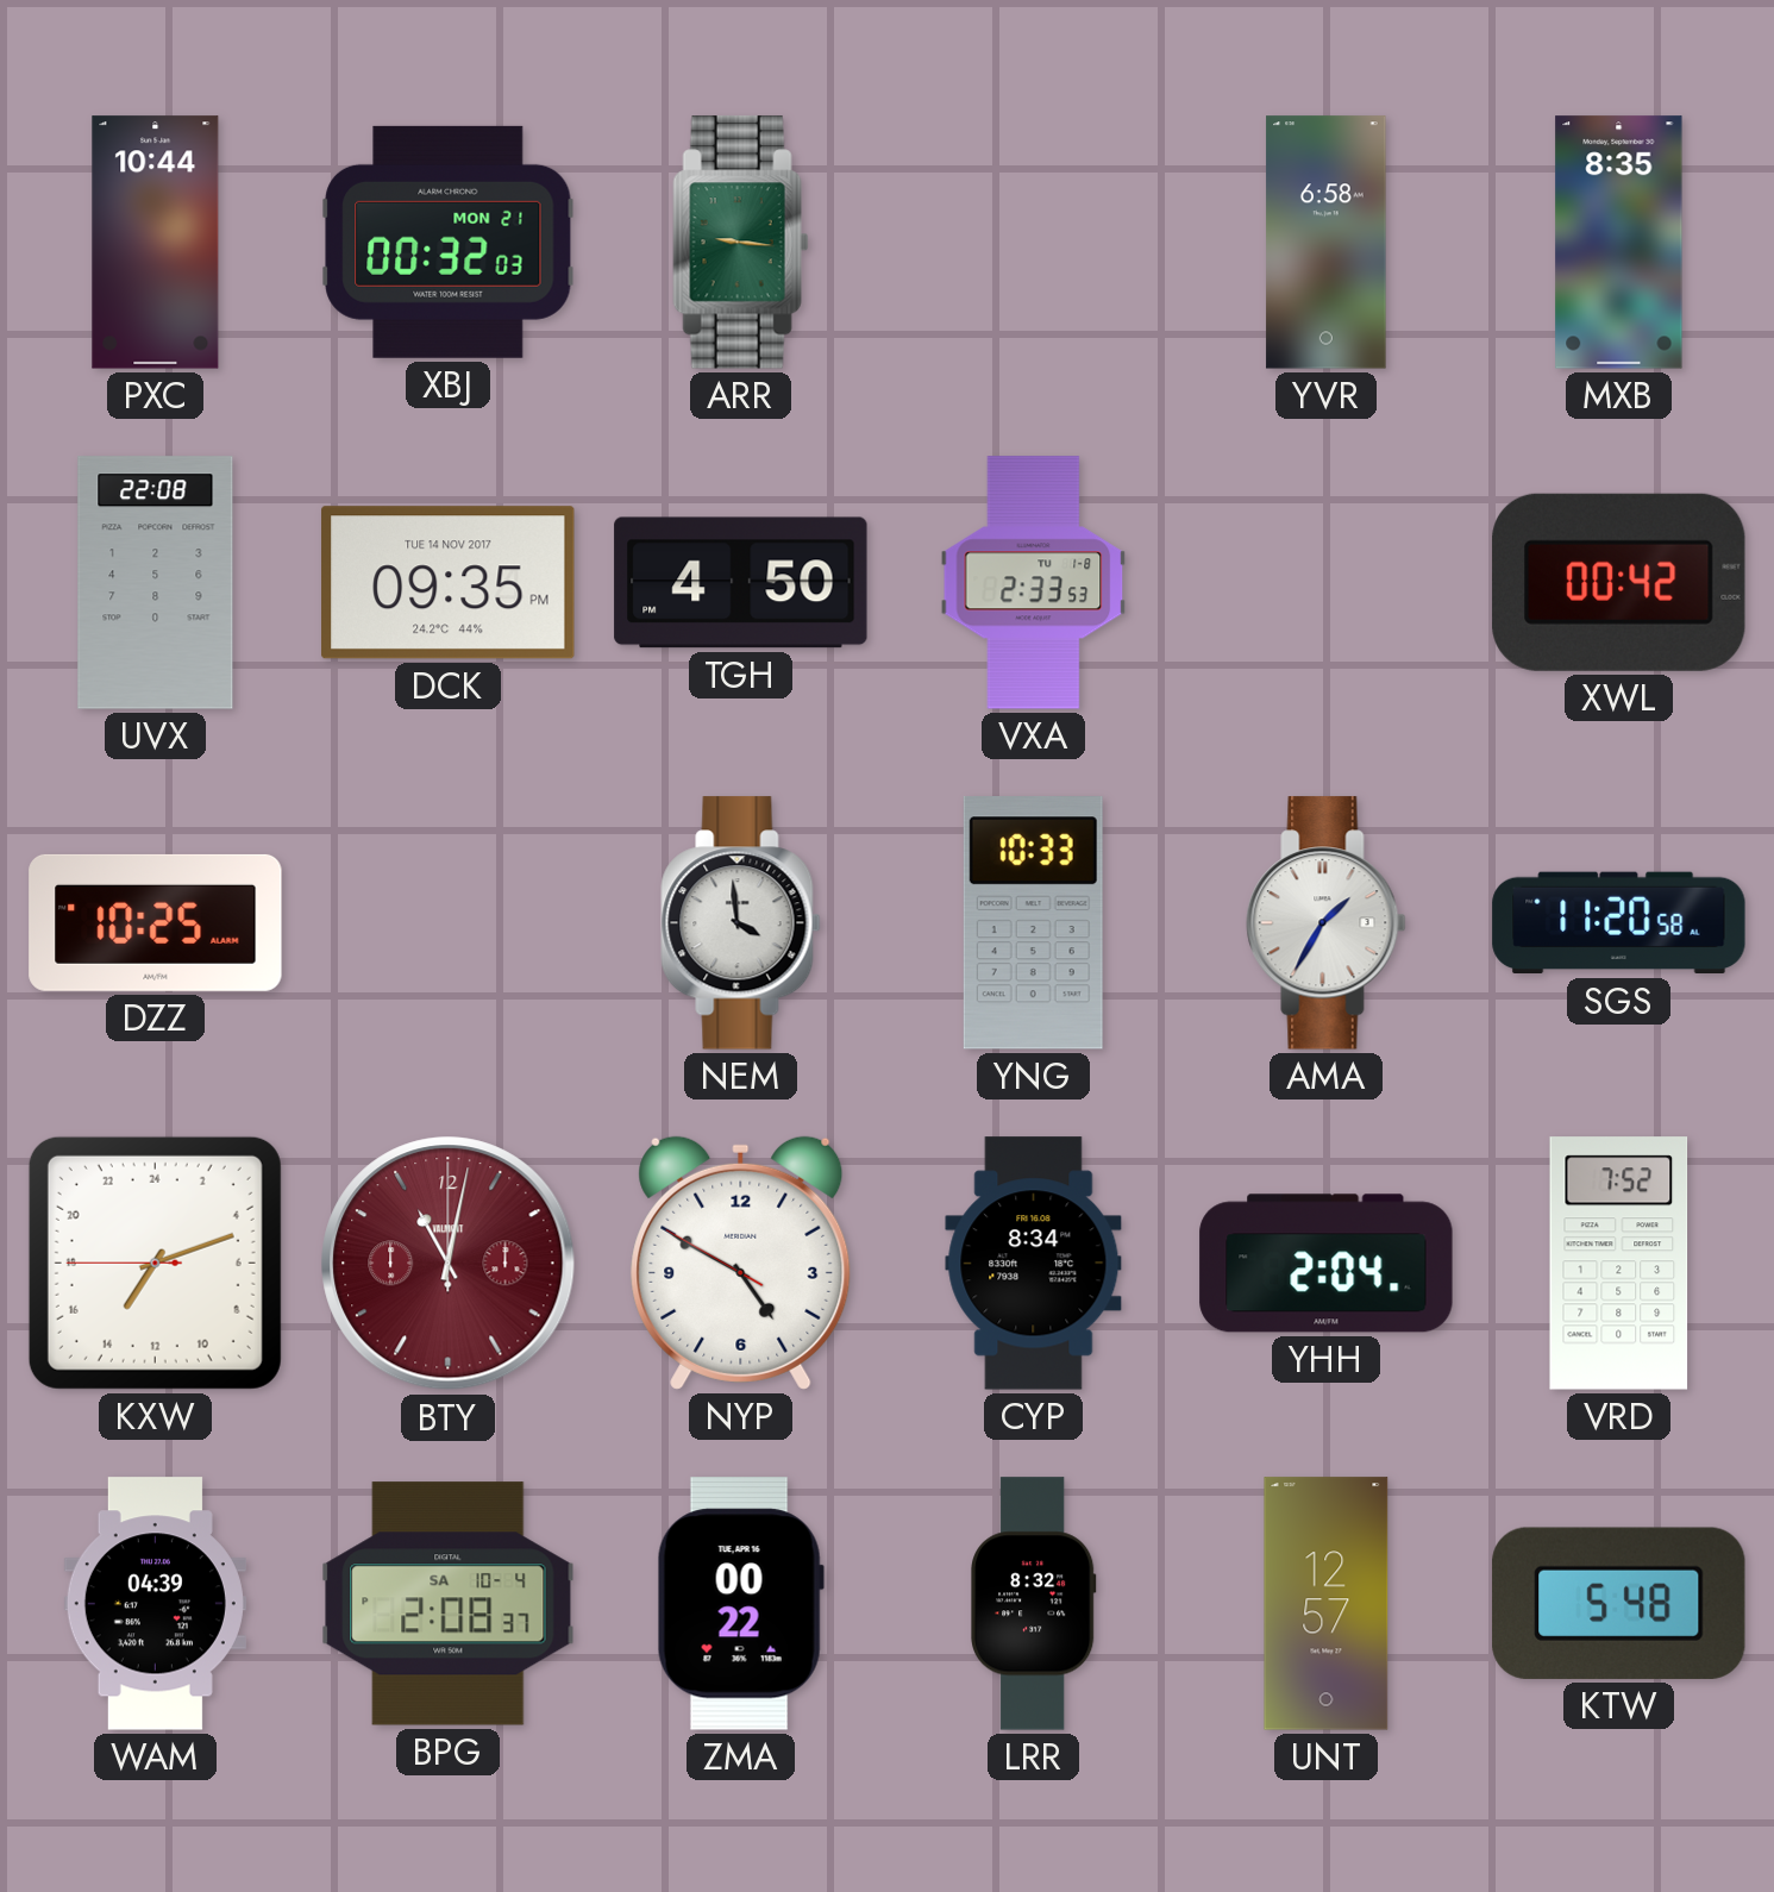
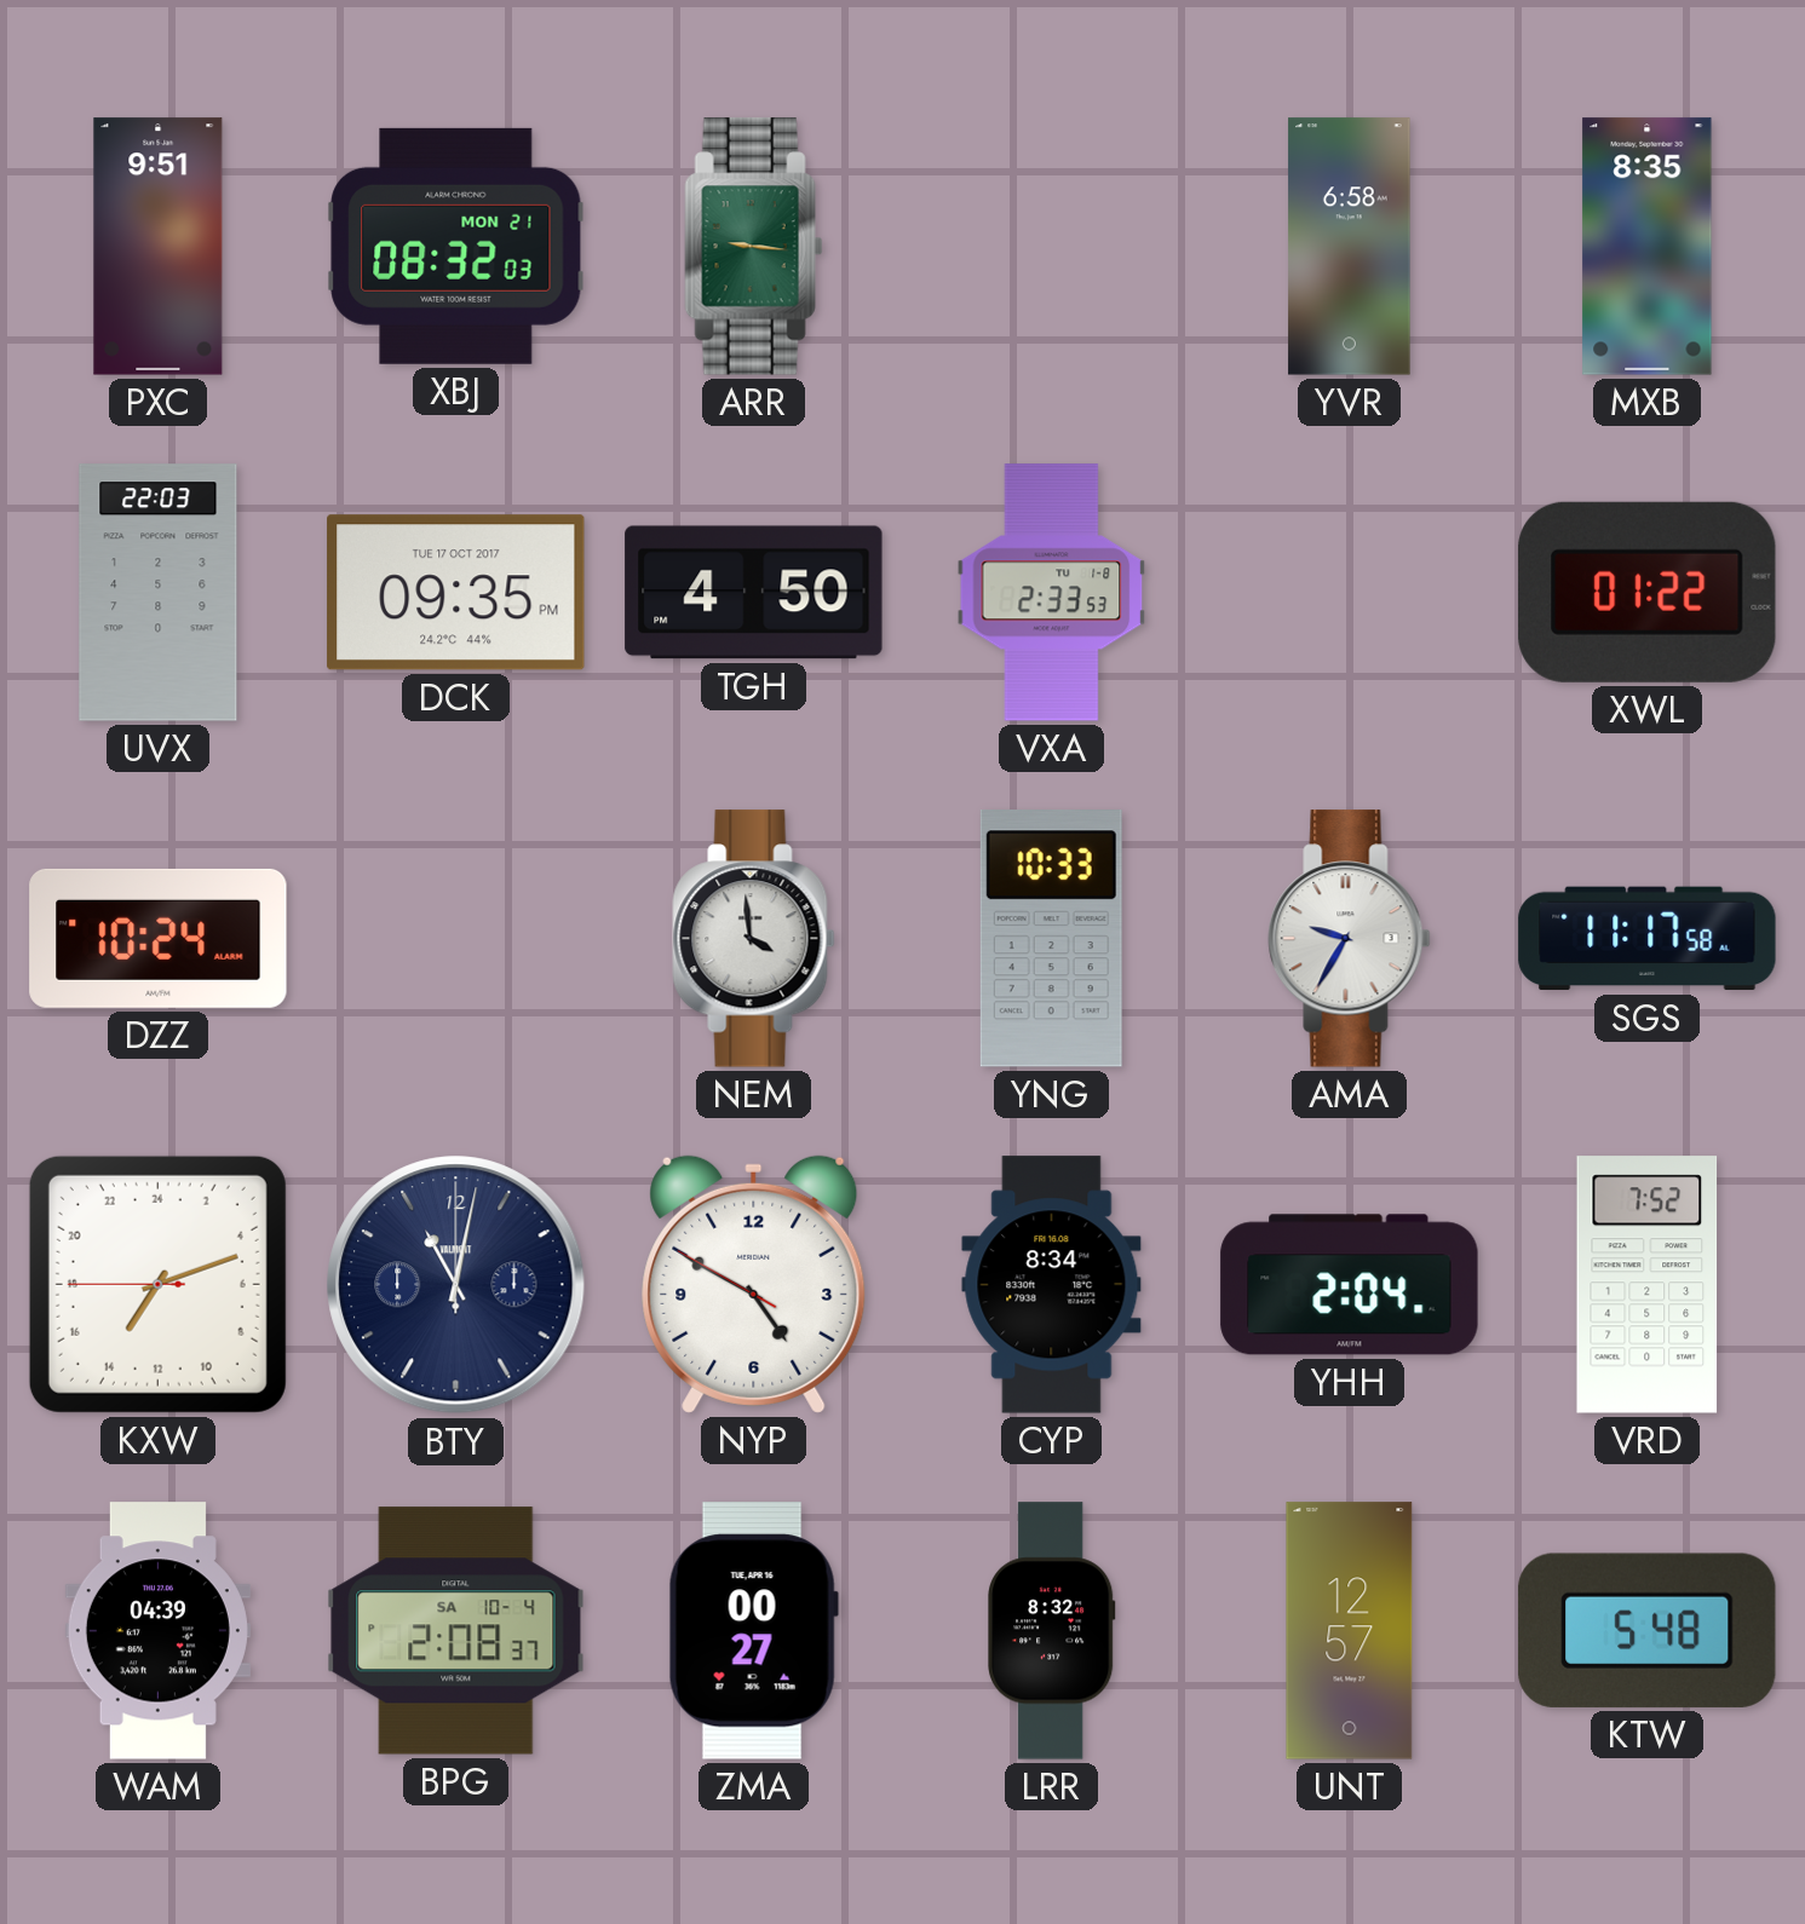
PXC: 10:44 -> 9:51 (159, 247)
XBJ: 00:32 -> 08:32 (456, 246)
UVX: 22:08 -> 22:03 (159, 593)
DCK date: TUE 14 NOV 2017 -> TUE 17 OCT 2017 (456, 593)
XWL: 00:42 -> 01:22 (1648, 592)
DZZ: 10:25 -> 10:24 (159, 938)
AMA: 1:35 -> 9:35 (1350, 939)
SGS: 11:20 -> 11:17 (1648, 939)
BTY dial: burgundy -> navy (456, 1285)
ZMA: 00:22 -> 00:27 (753, 1631)
